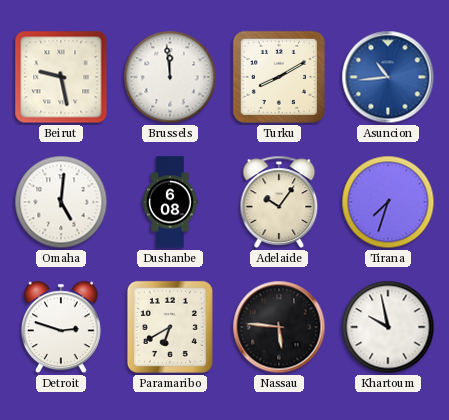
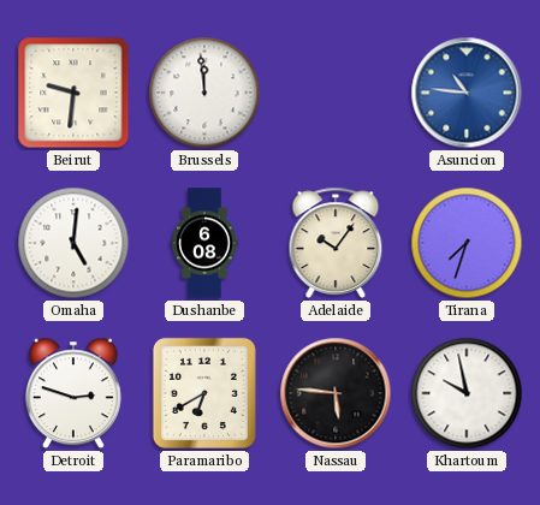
Beirut: 9:28 -> 9:31 (73, 93)
Turku: 8:10 -> none (279, 77)
Asuncion: 10:44 -> 10:46 (467, 93)
